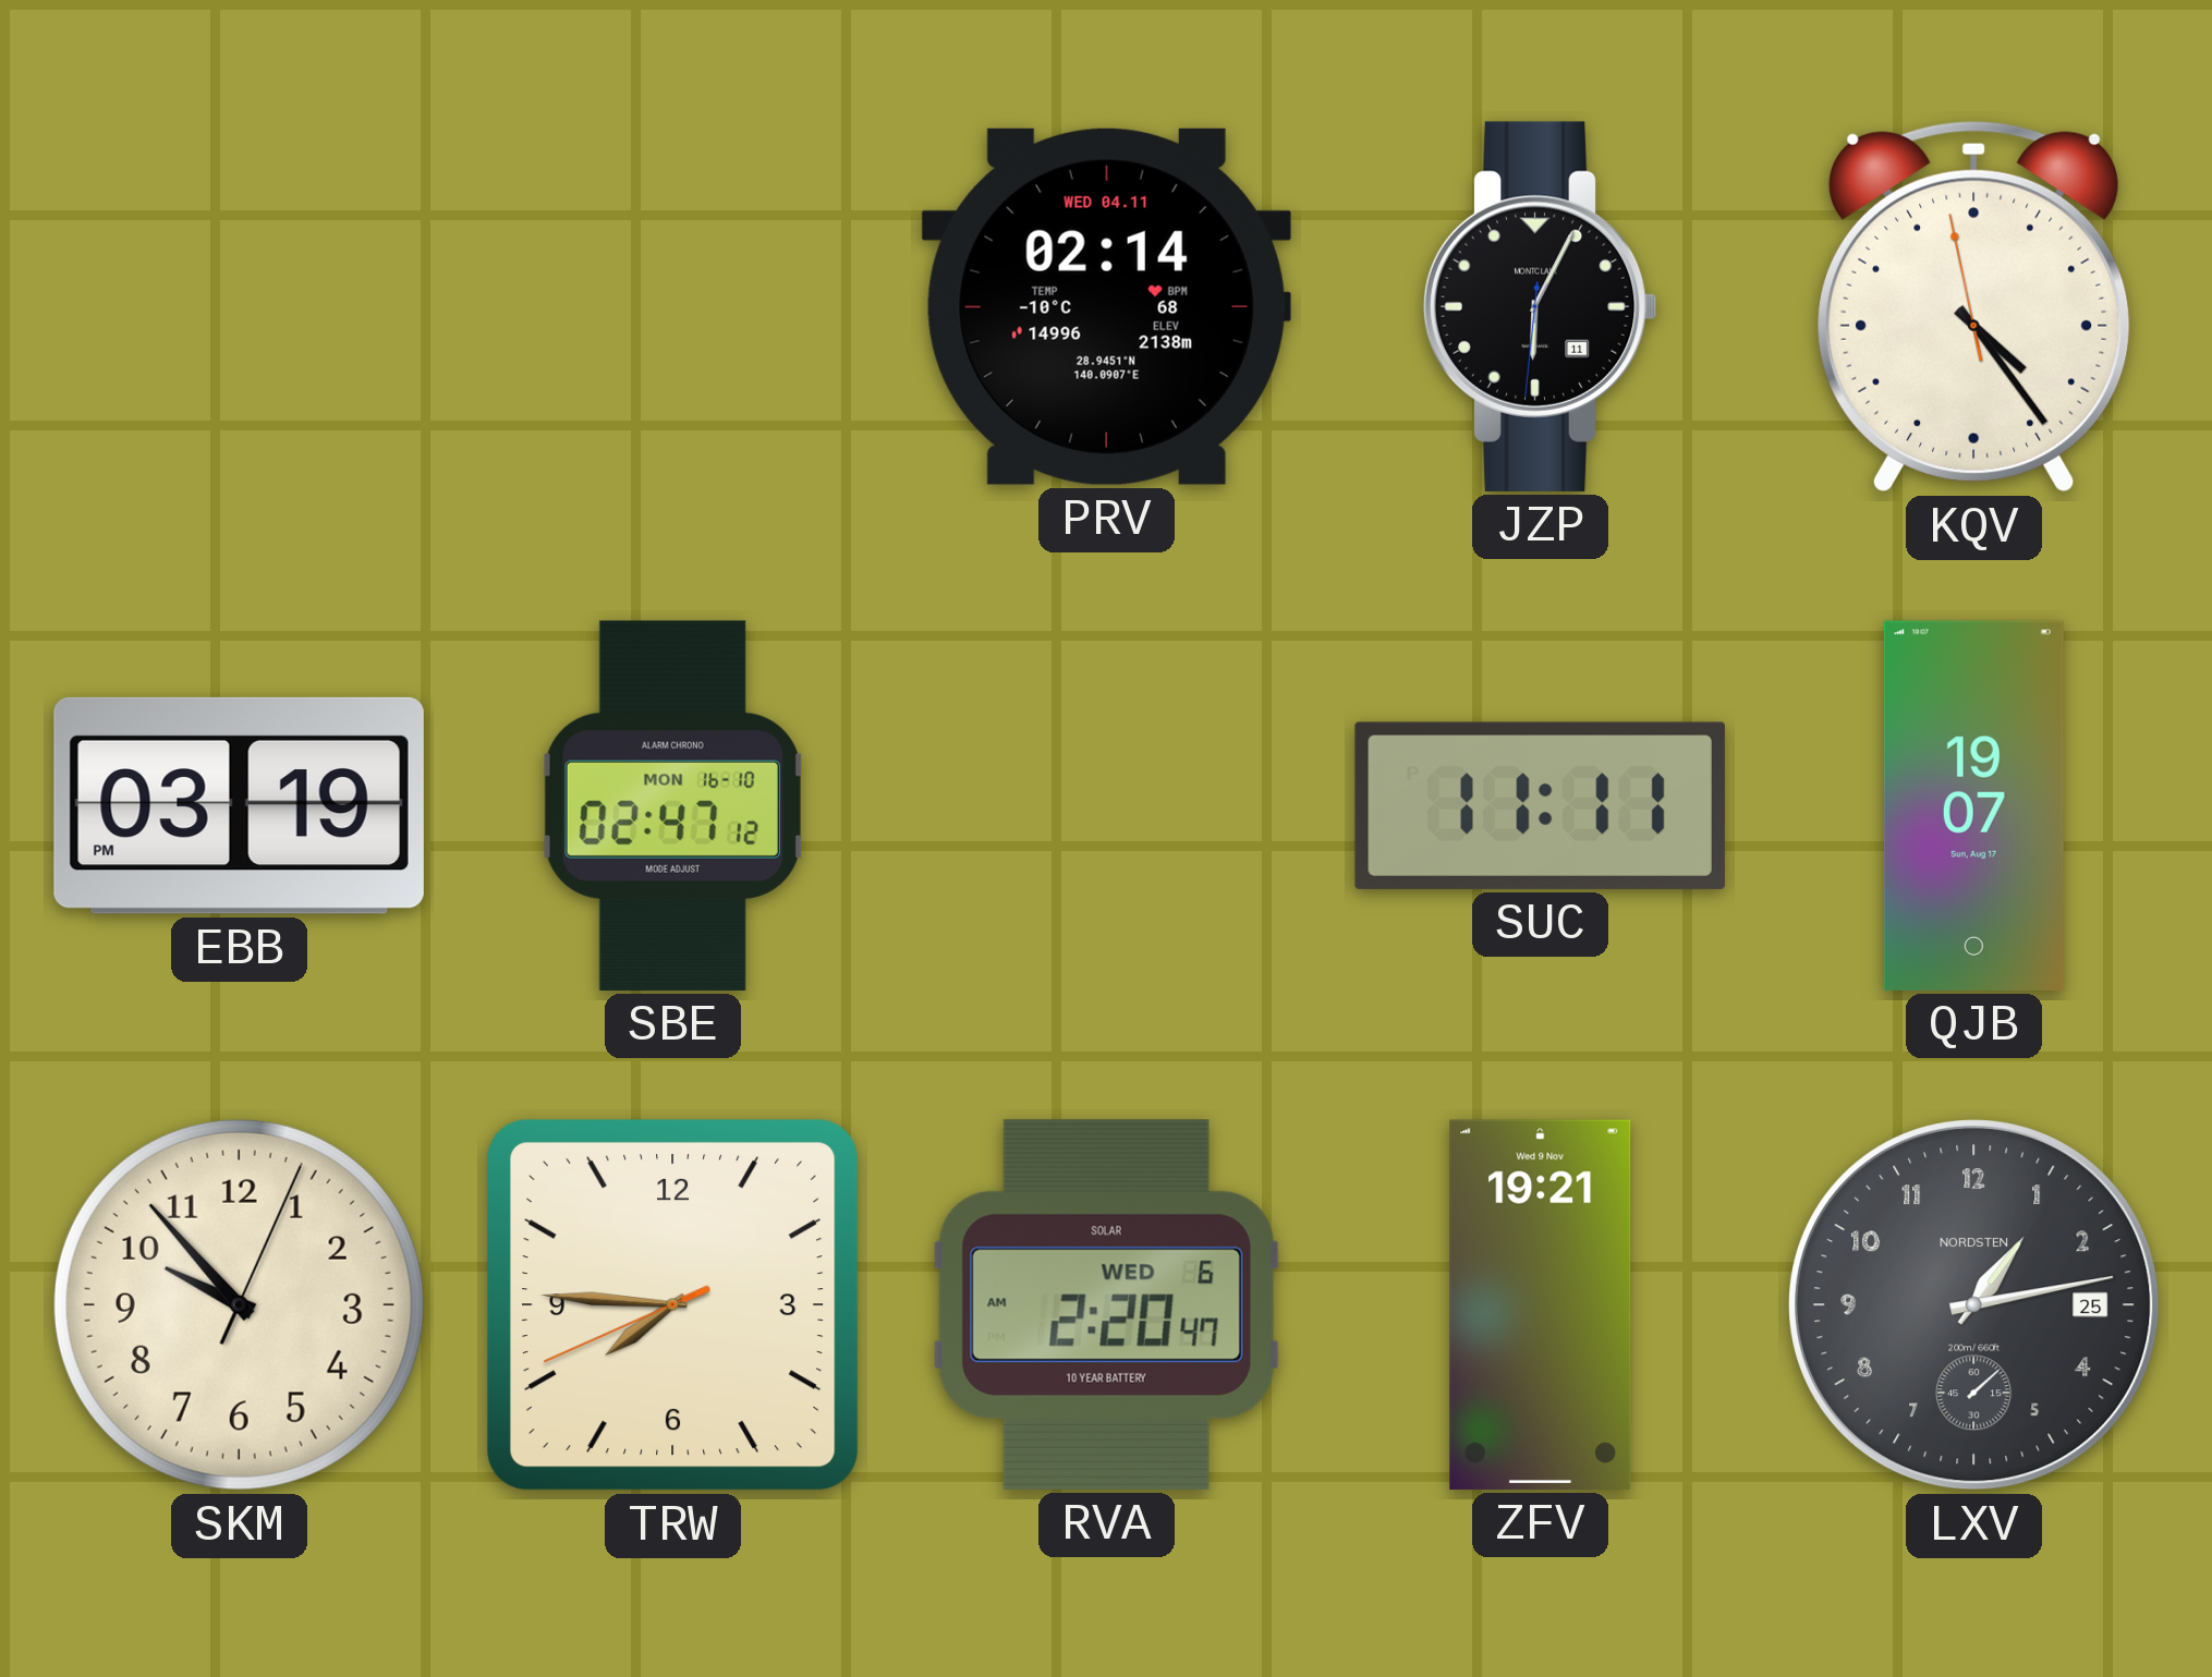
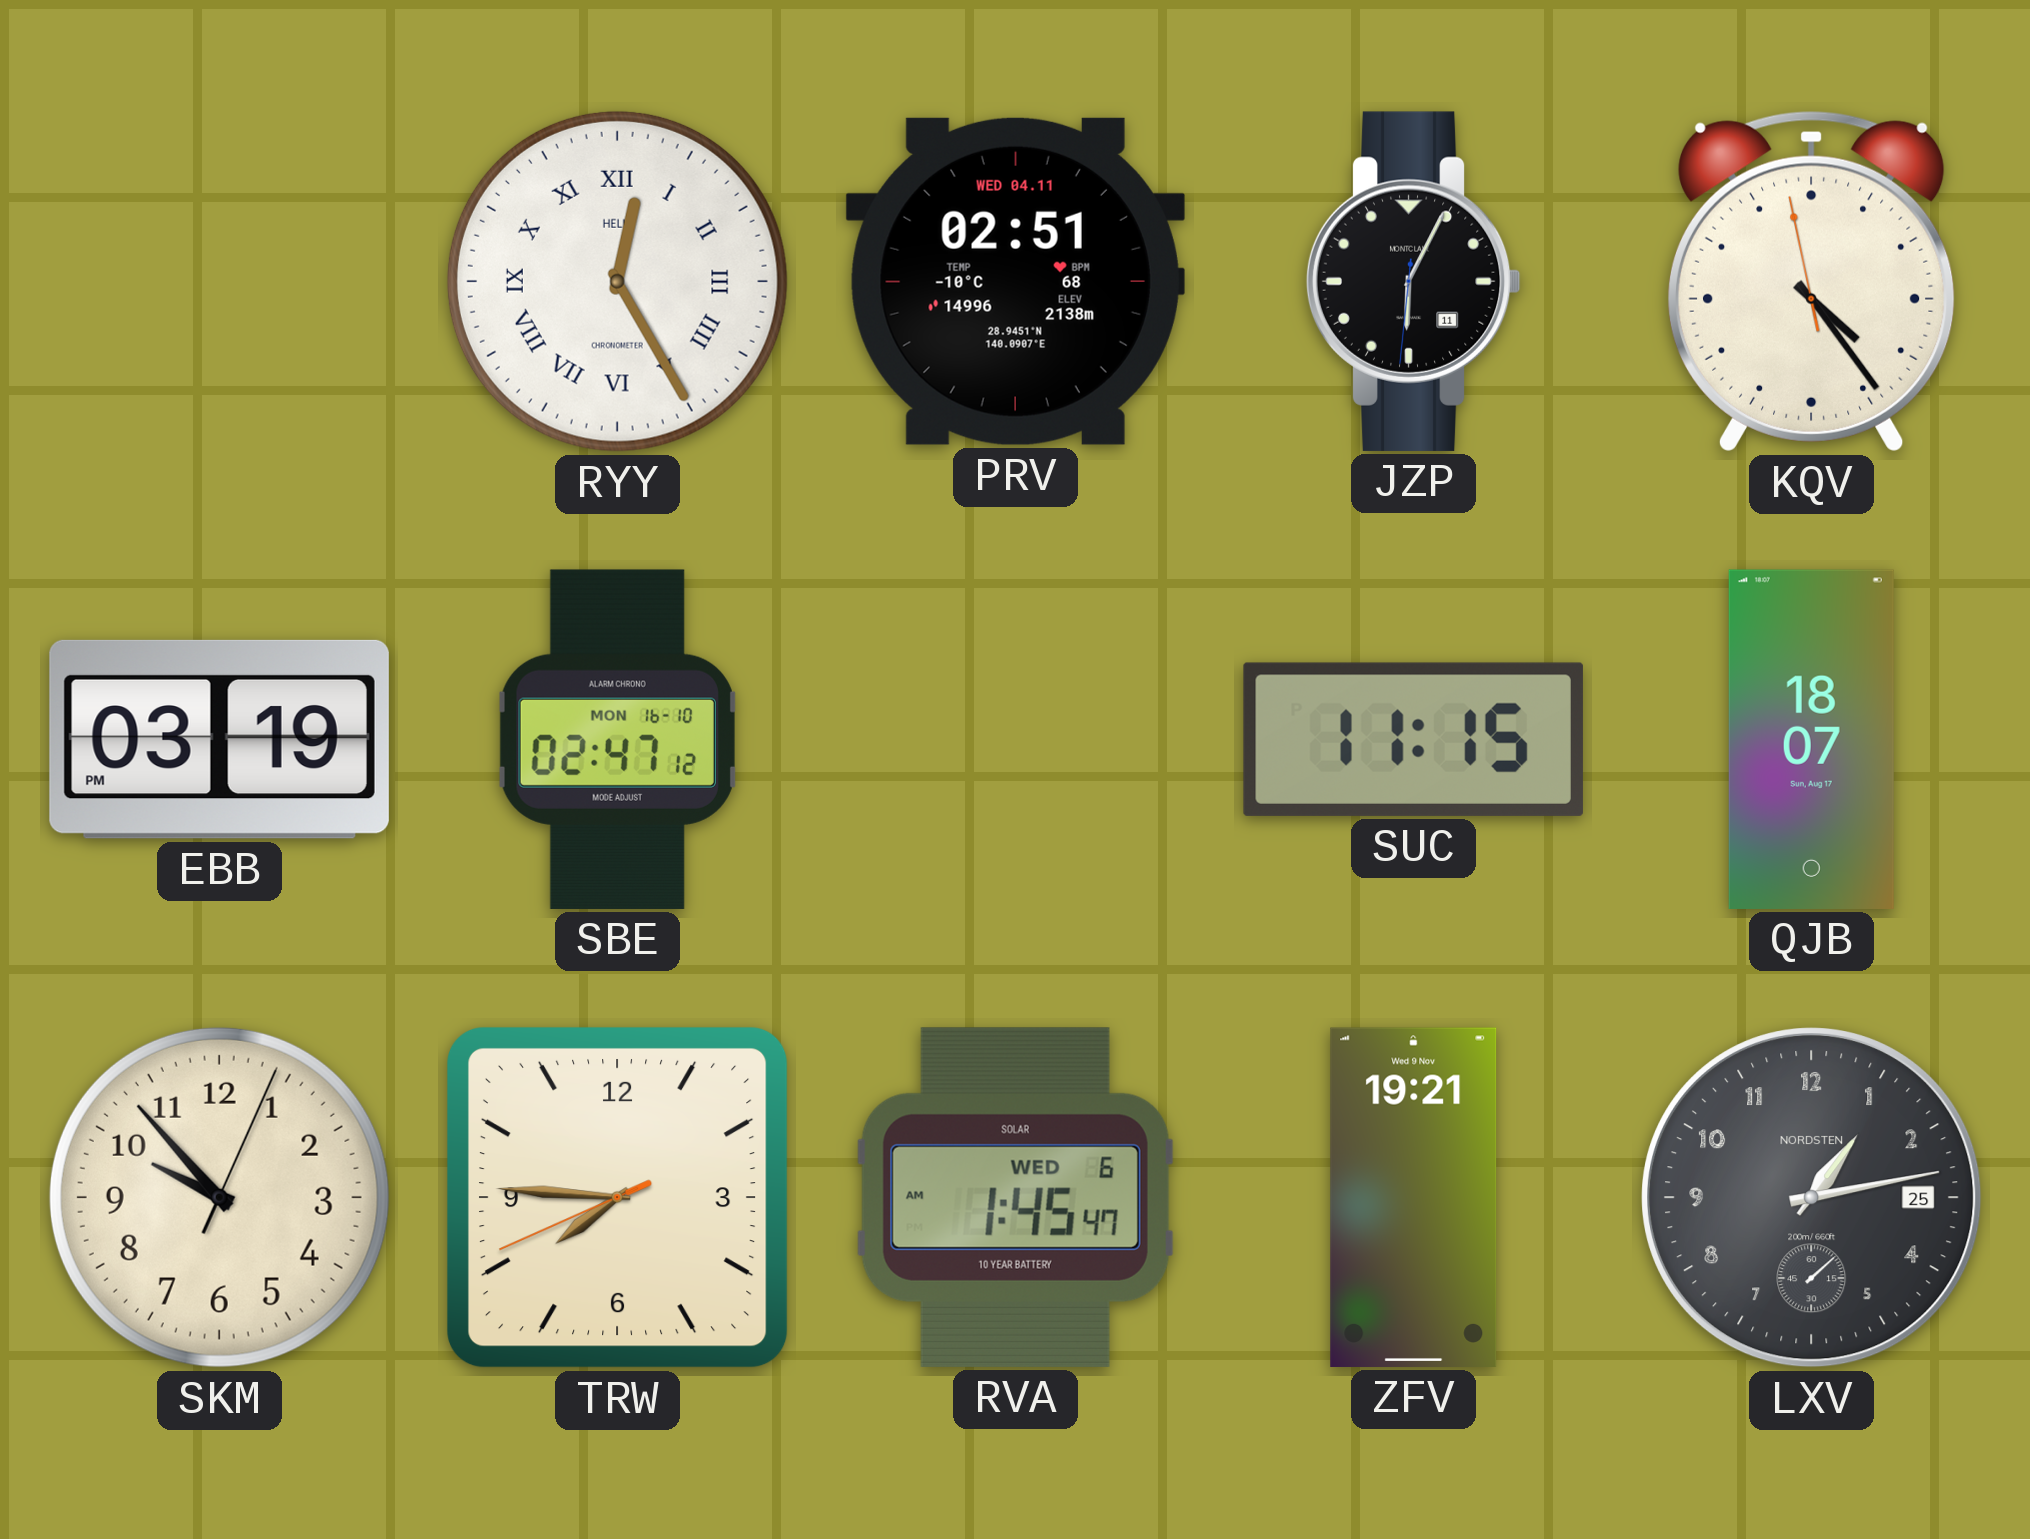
RYY: none -> 12:25 (617, 281)
PRV: 02:14 -> 02:51 (1015, 281)
SUC: 11:11 -> 11:15 (1413, 739)
QJB: 19:07 -> 18:07 (1811, 739)
RVA: 2:20 -> 1:45 (1015, 1197)
